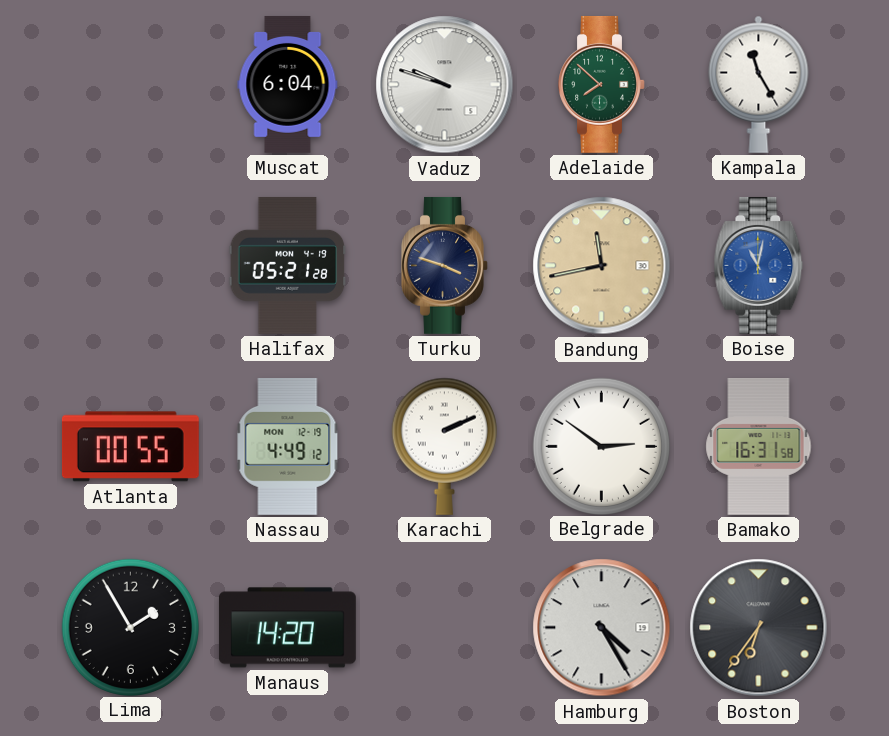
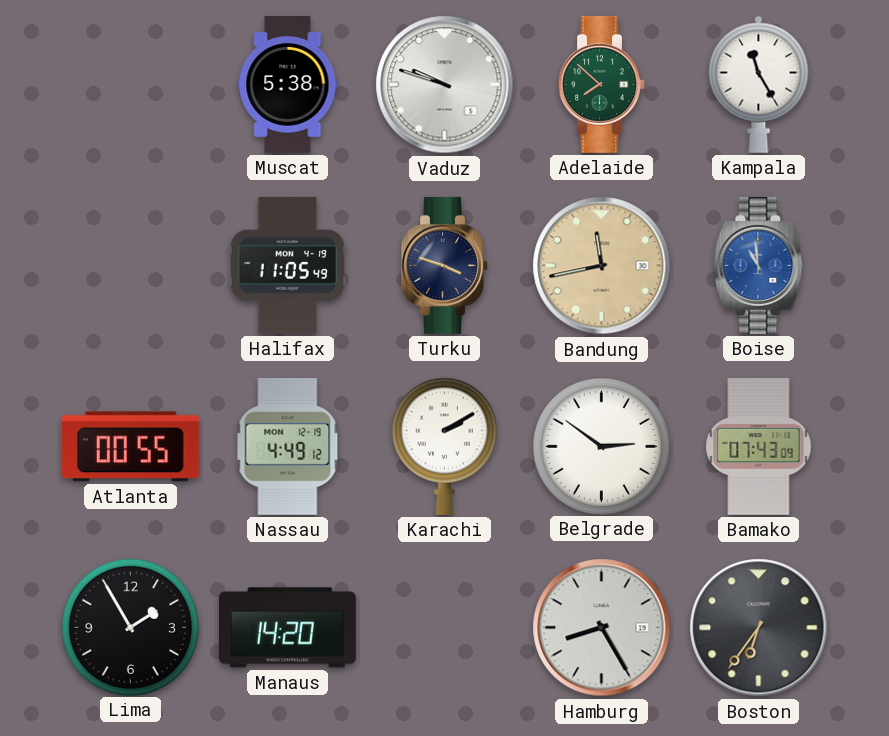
Muscat: 6:04 -> 5:38 (288, 84)
Halifax: 05:21 -> 11:05 (288, 265)
Boise: 11:02 -> 10:59 (759, 265)
Karachi: 2:11 -> 2:10 (444, 446)
Bamako: 16:31 -> 07:43 (759, 447)
Hamburg: 4:25 -> 8:25 (602, 628)
